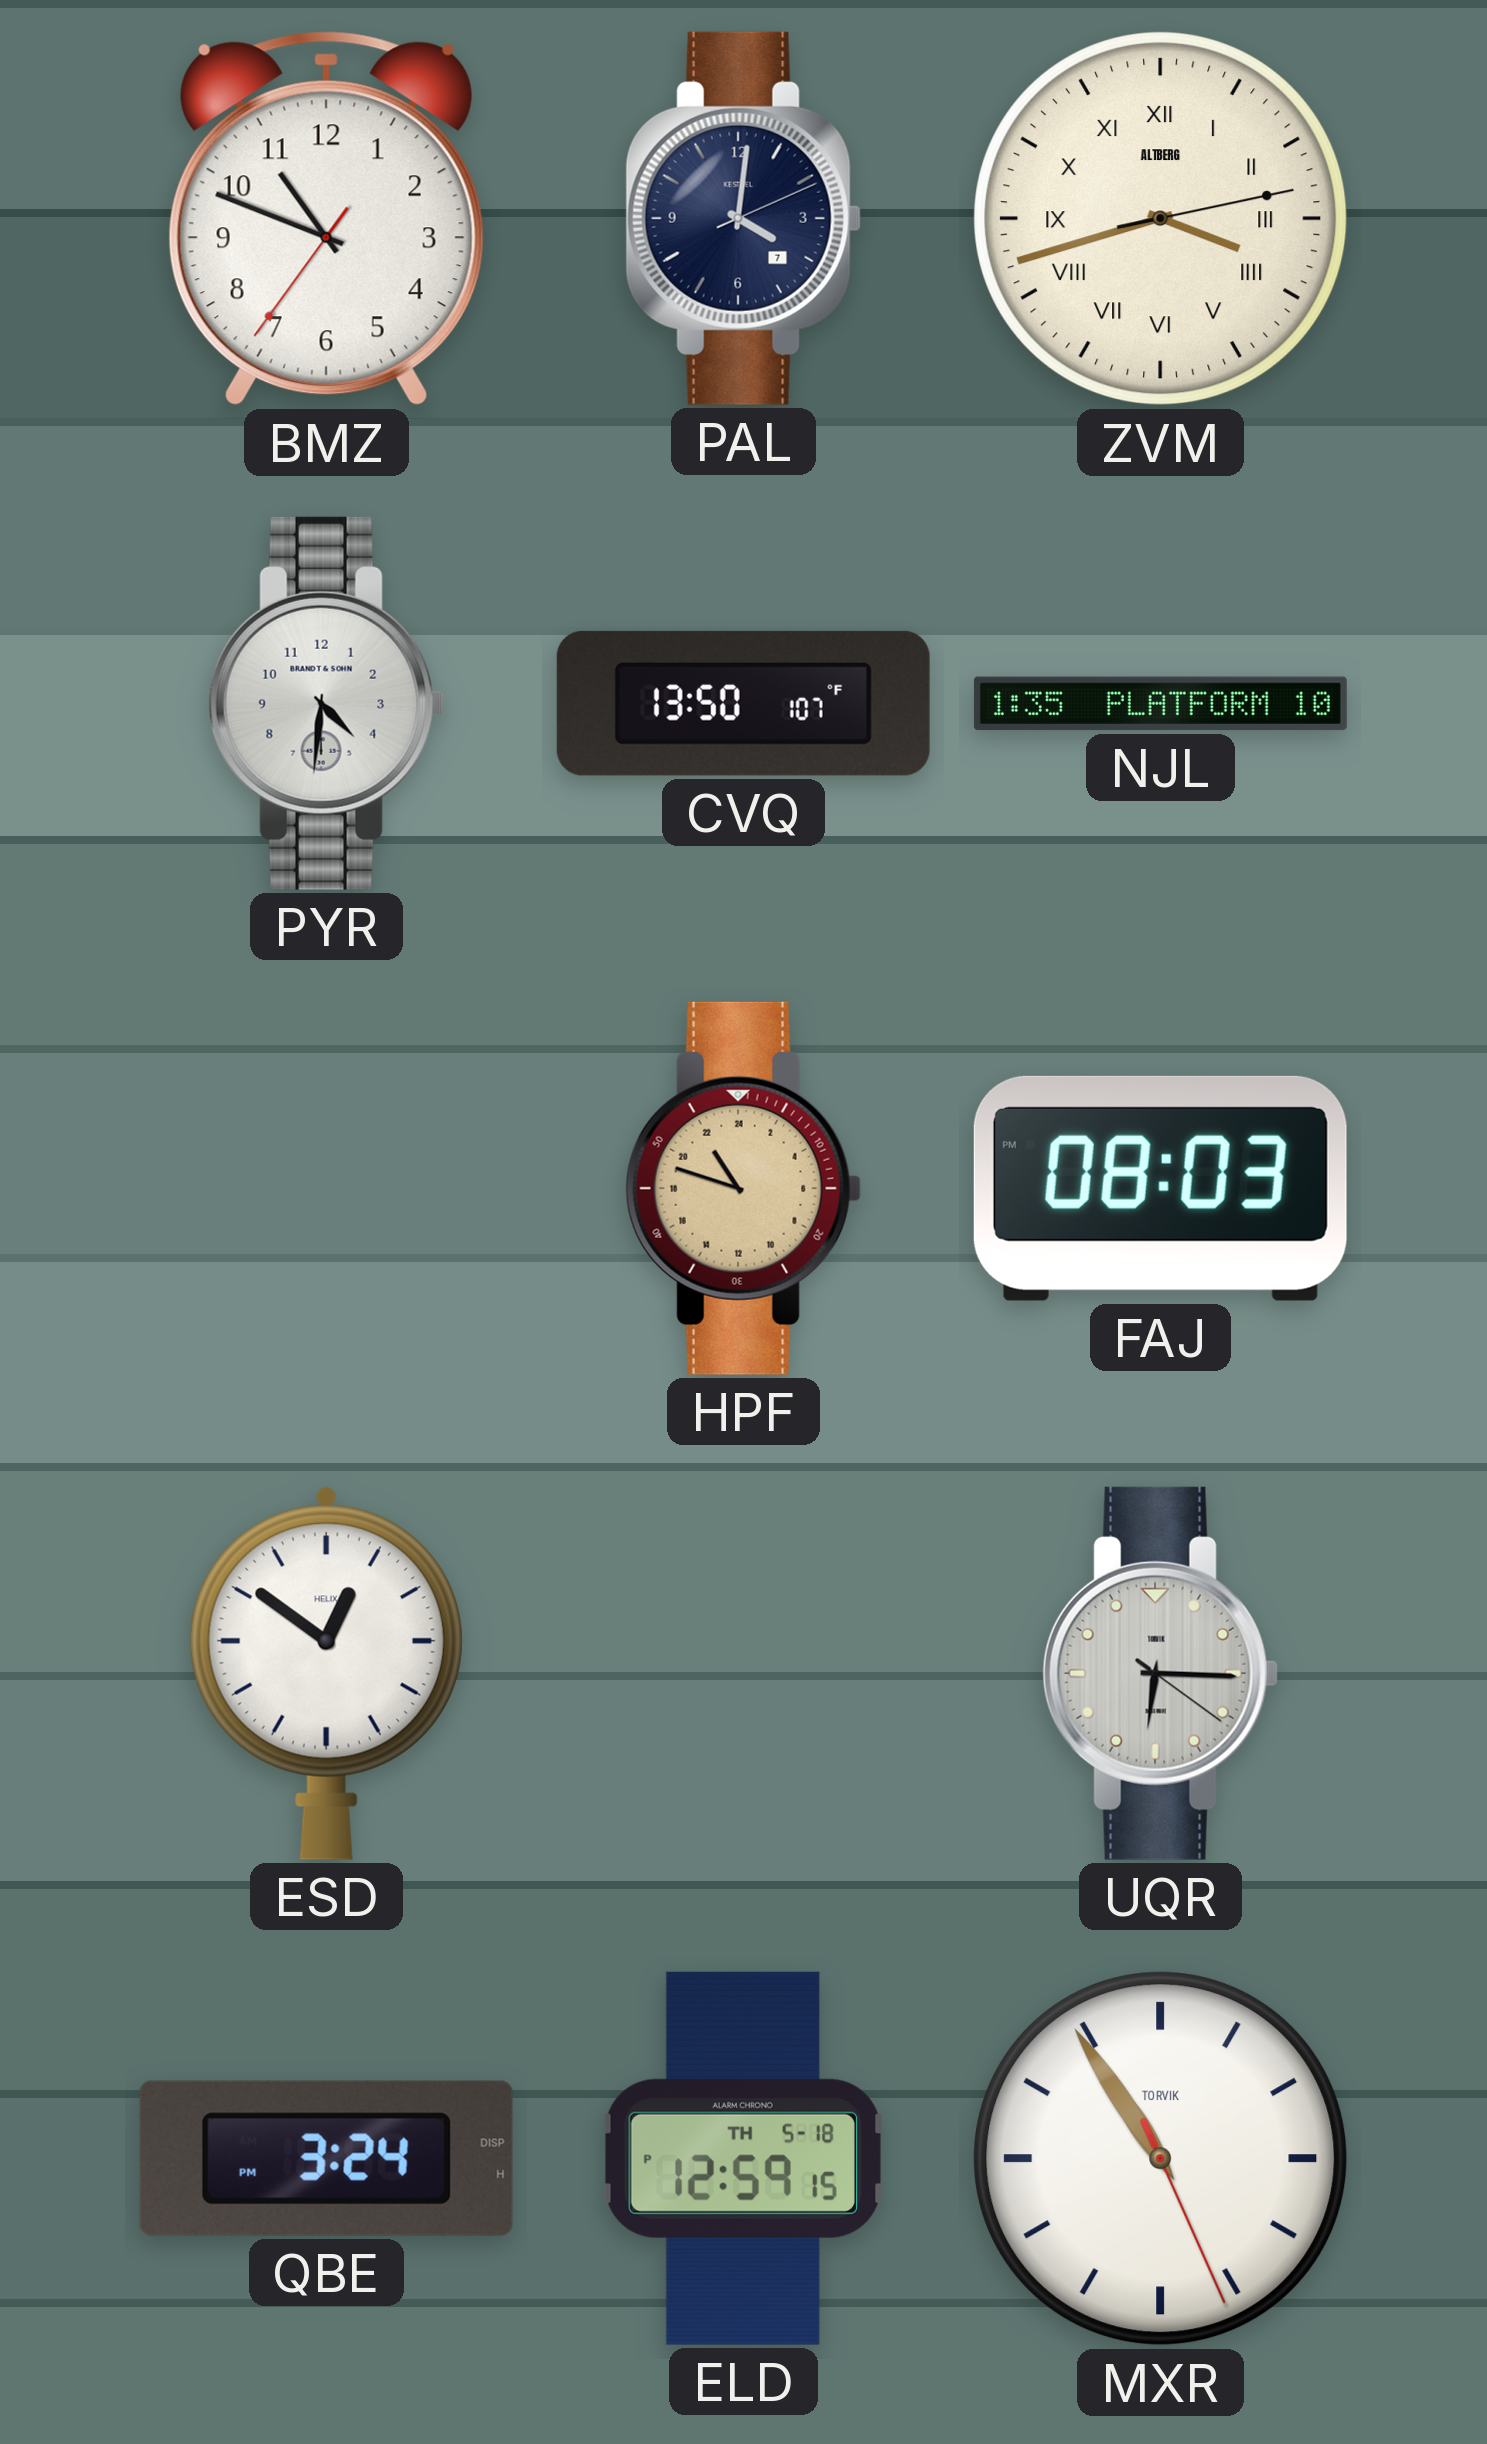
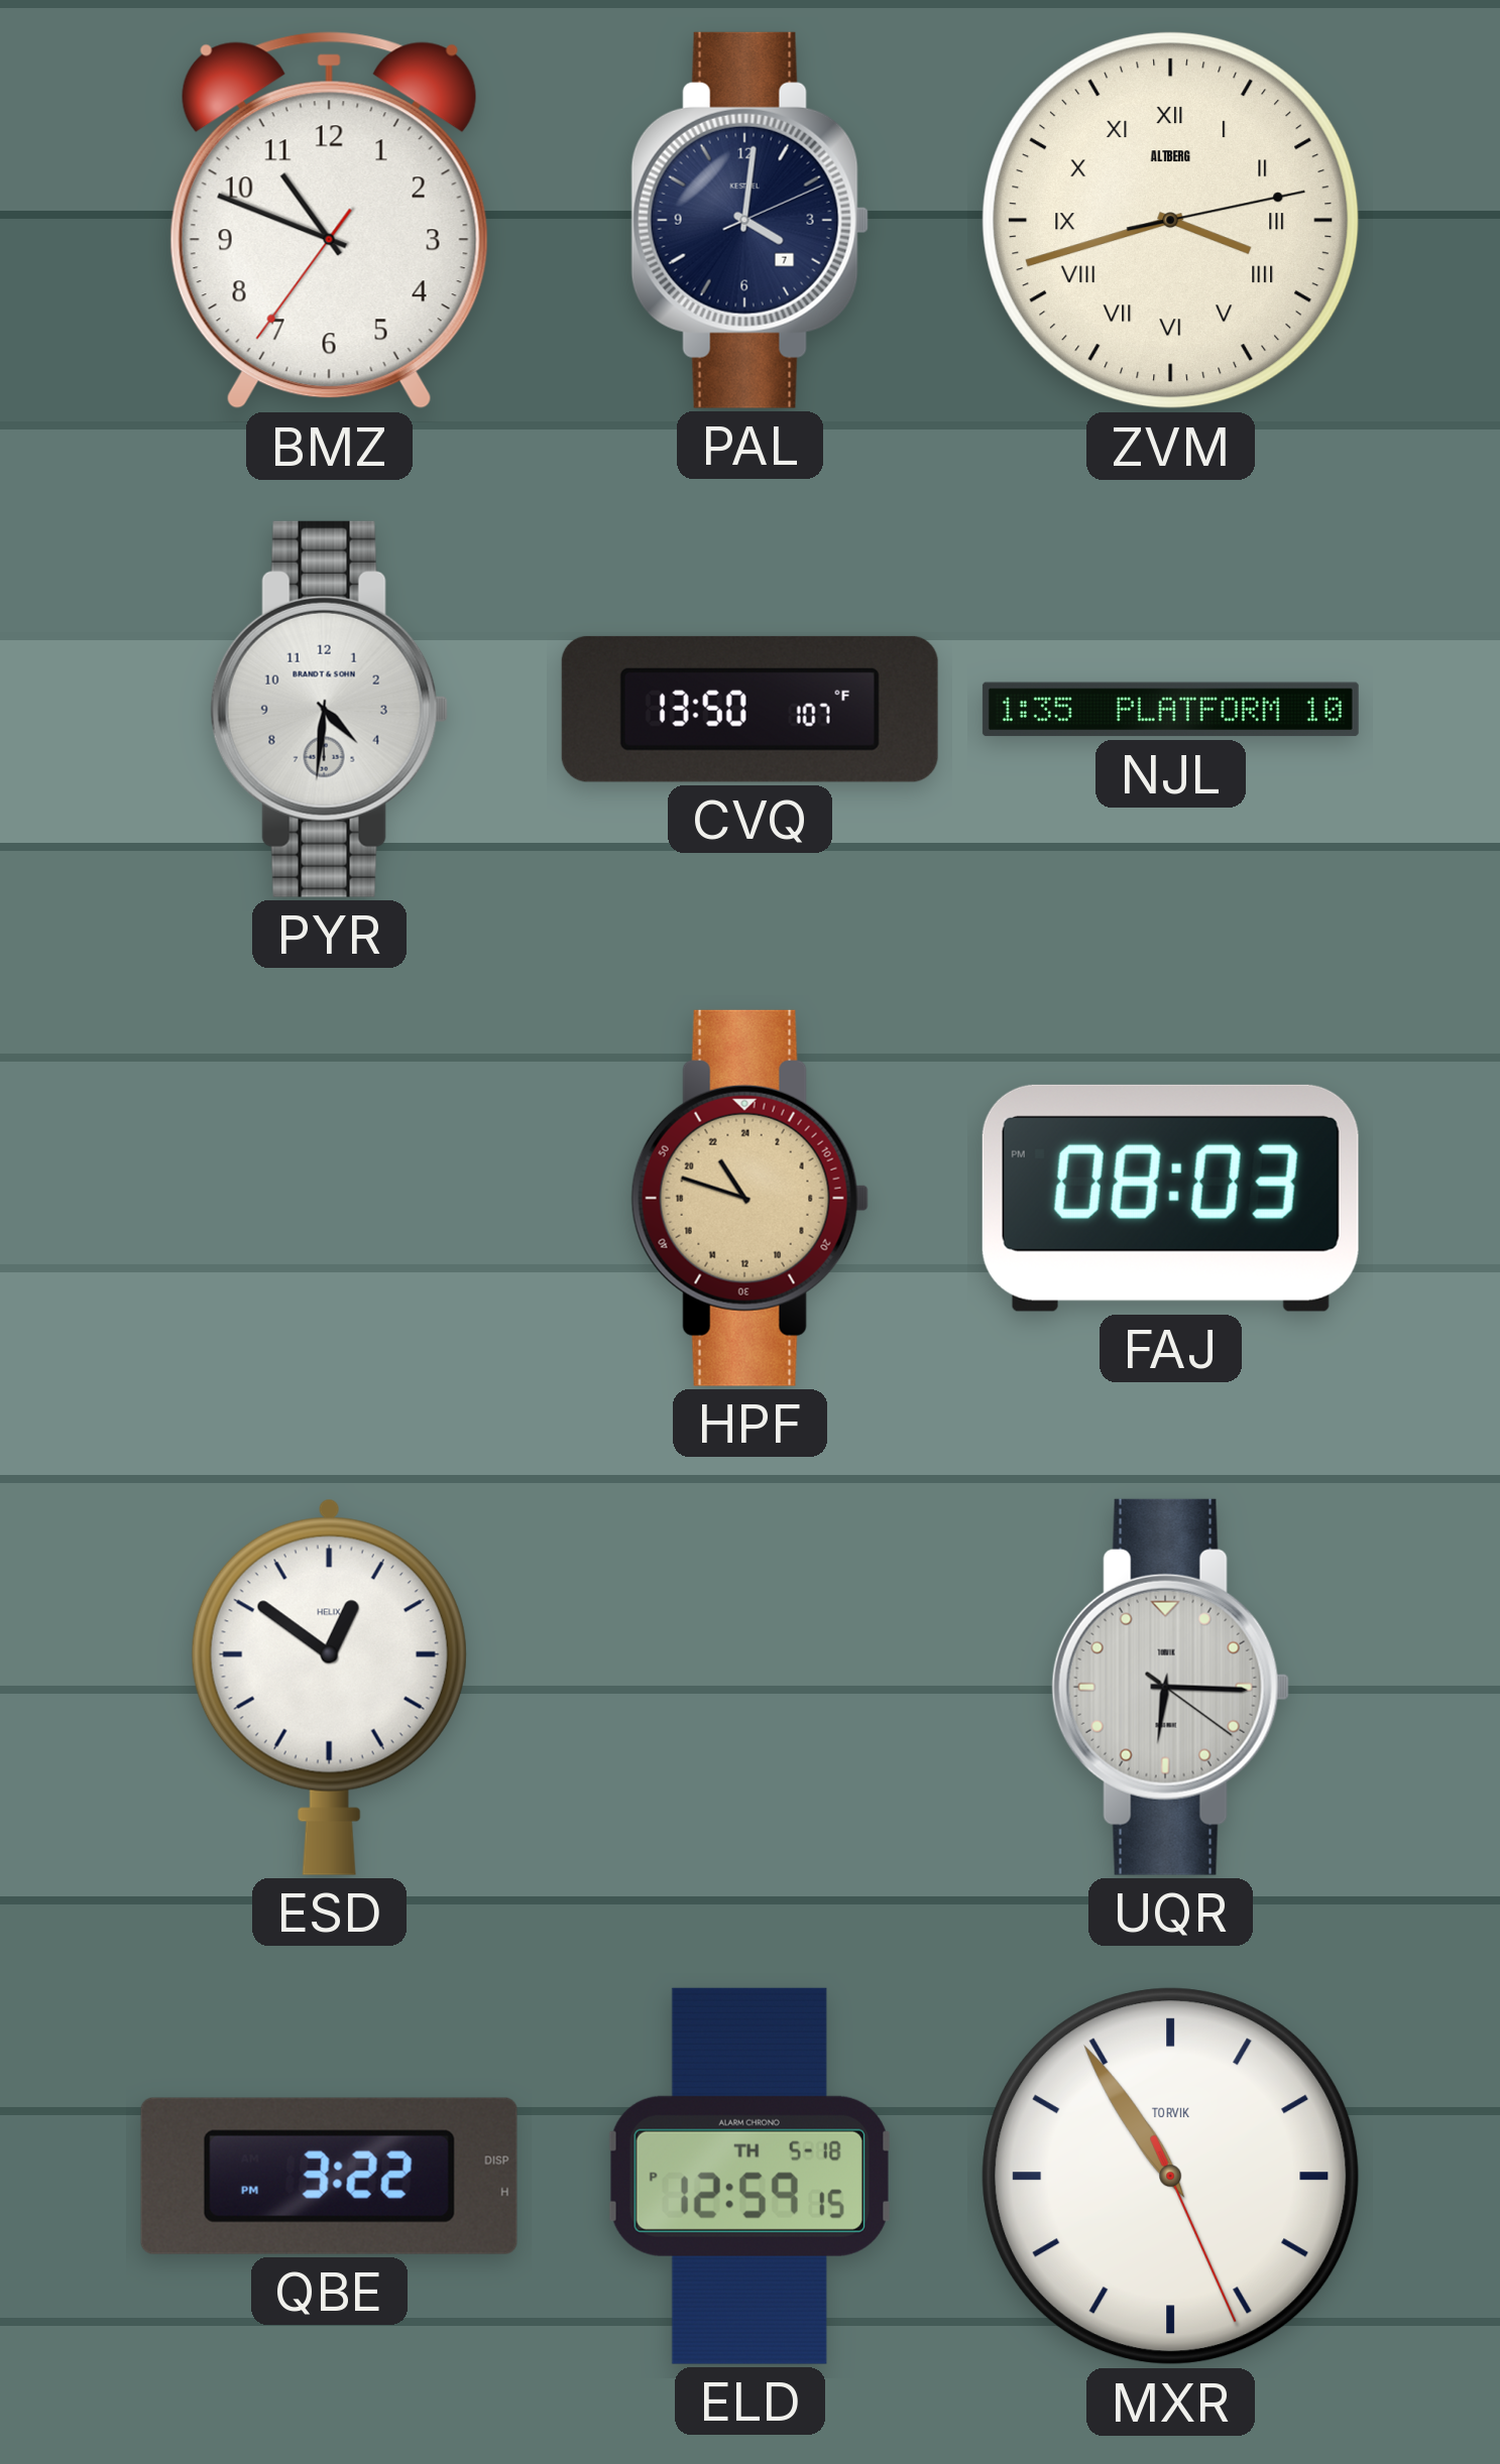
QBE: 3:24 -> 3:22 (329, 2176)
